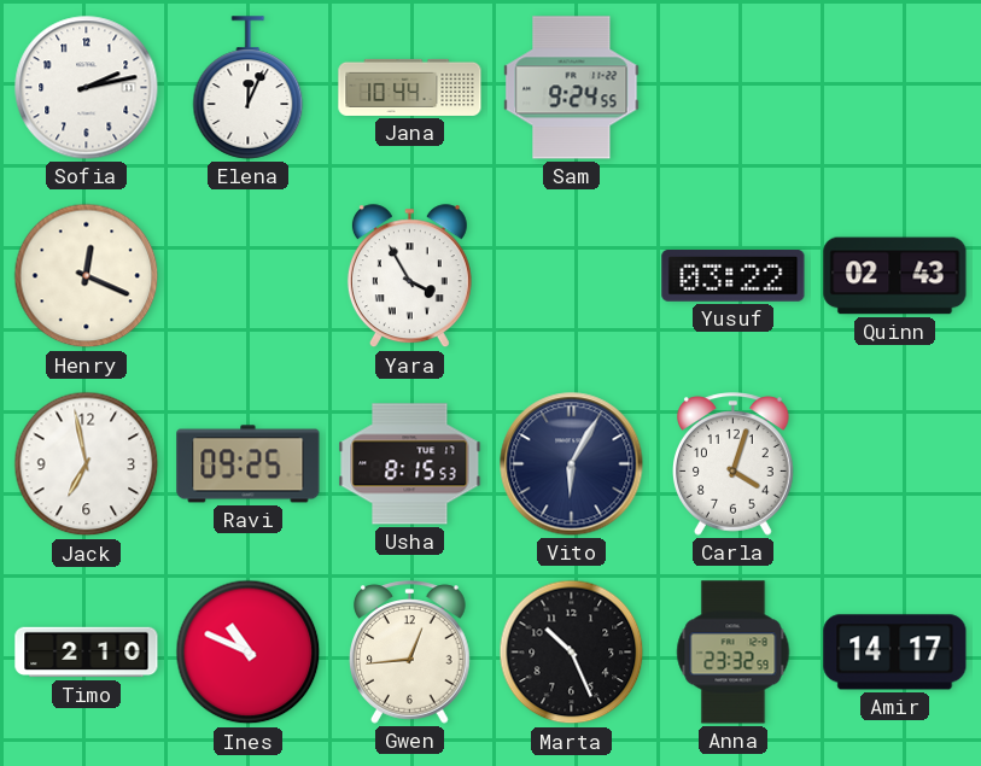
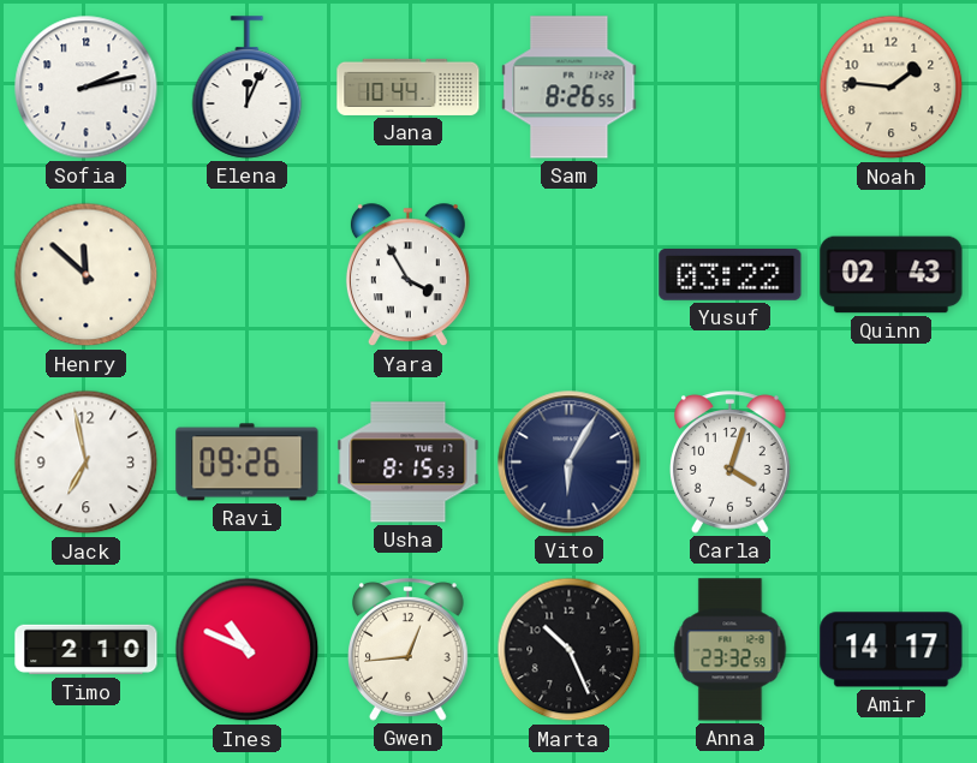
Sam: 9:24 -> 8:26 (570, 88)
Noah: none -> 1:46 (892, 88)
Henry: 12:19 -> 11:52 (87, 275)
Ravi: 09:25 -> 09:26 (248, 463)
